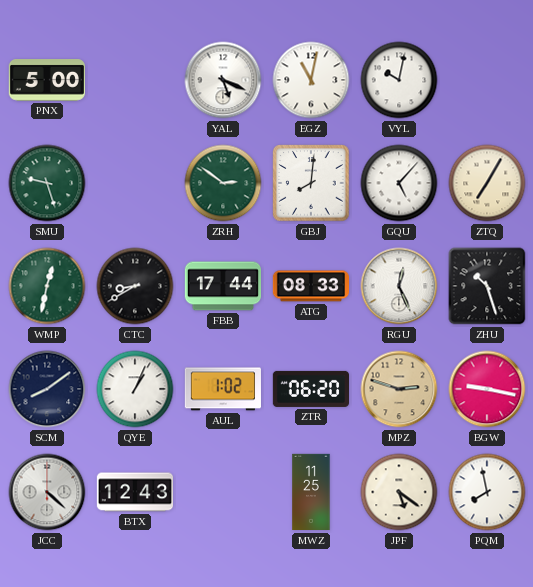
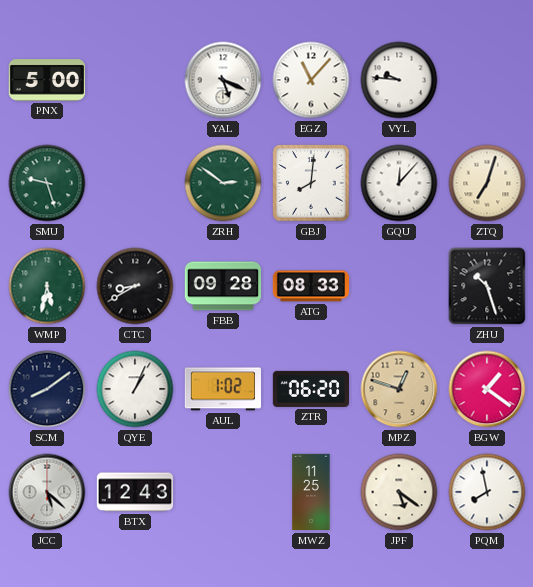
EGZ: 11:02 -> 11:07 (311, 80)
VYL: 10:02 -> 9:46 (399, 80)
GQU: 5:07 -> 12:07 (399, 183)
ZTQ: 7:05 -> 7:03 (487, 183)
WMP: 12:32 -> 5:32 (47, 286)
FBB: 17:44 -> 09:28 (222, 286)
RGU: 12:26 -> none (399, 286)
MPZ: 2:48 -> 12:48 (399, 389)
BGW: 9:17 -> 1:21 (487, 389)
JCC: 4:22 -> 5:22 (47, 492)
